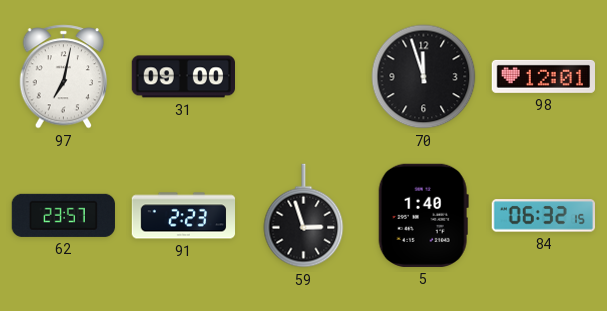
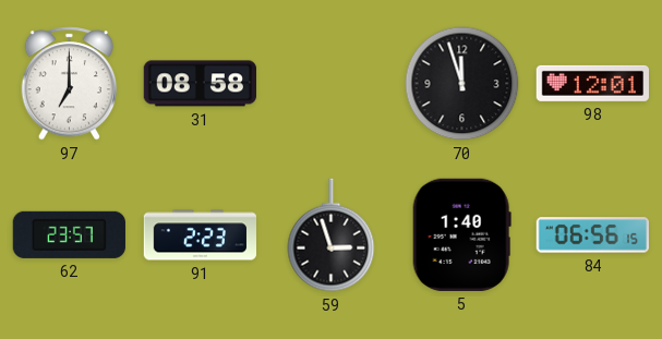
97: 7:02 -> 7:00 (70, 84)
31: 09:00 -> 08:58 (200, 84)
84: 06:32 -> 06:56 (592, 235)
